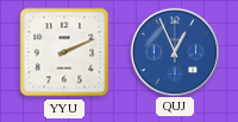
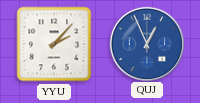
YYU: 2:11 -> 2:07 (54, 44)
